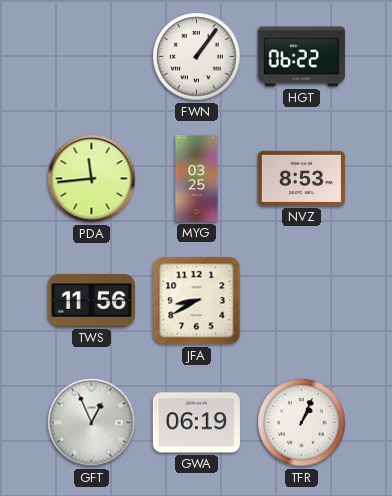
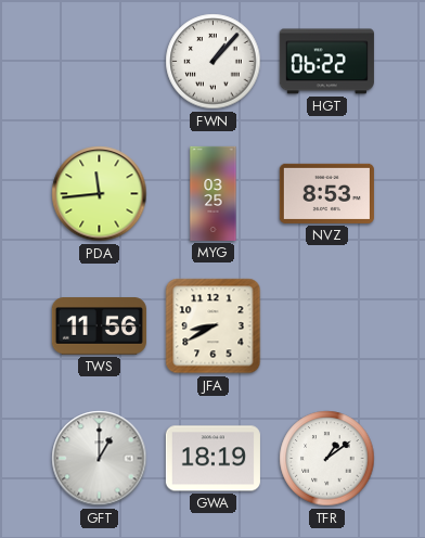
FWN: 1:06 -> 1:07 (214, 62)
GFT: 12:56 -> 1:00 (100, 459)
GWA: 06:19 -> 18:19 (212, 459)
TFR: 1:04 -> 1:09 (327, 459)
